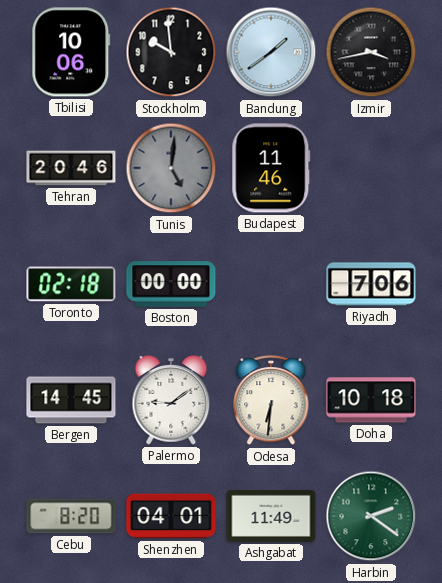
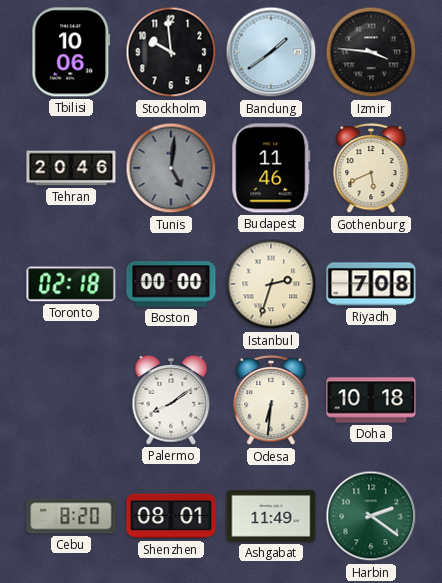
Izmir: 3:43 -> 3:46 (371, 52)
Gothenburg: none -> 5:41 (371, 169)
Istanbul: none -> 2:33 (271, 284)
Riyadh: 7:06 -> 7:08 (371, 284)
Bergen: 14:45 -> none (71, 400)
Palermo: 9:09 -> 8:09 (171, 401)
Shenzhen: 04:01 -> 08:01 (171, 516)
